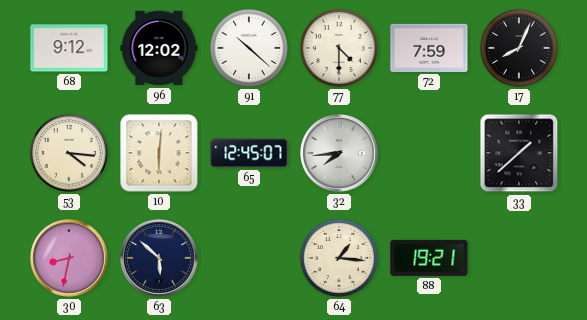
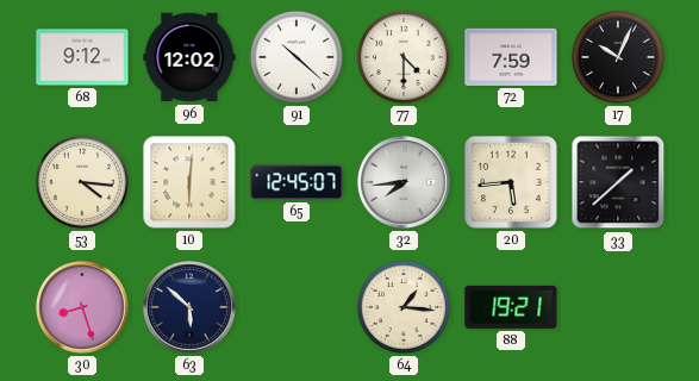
17: 8:04 -> 10:04 (618, 57)
20: none -> 5:44 (511, 182)
30: 8:32 -> 8:27 (82, 307)
